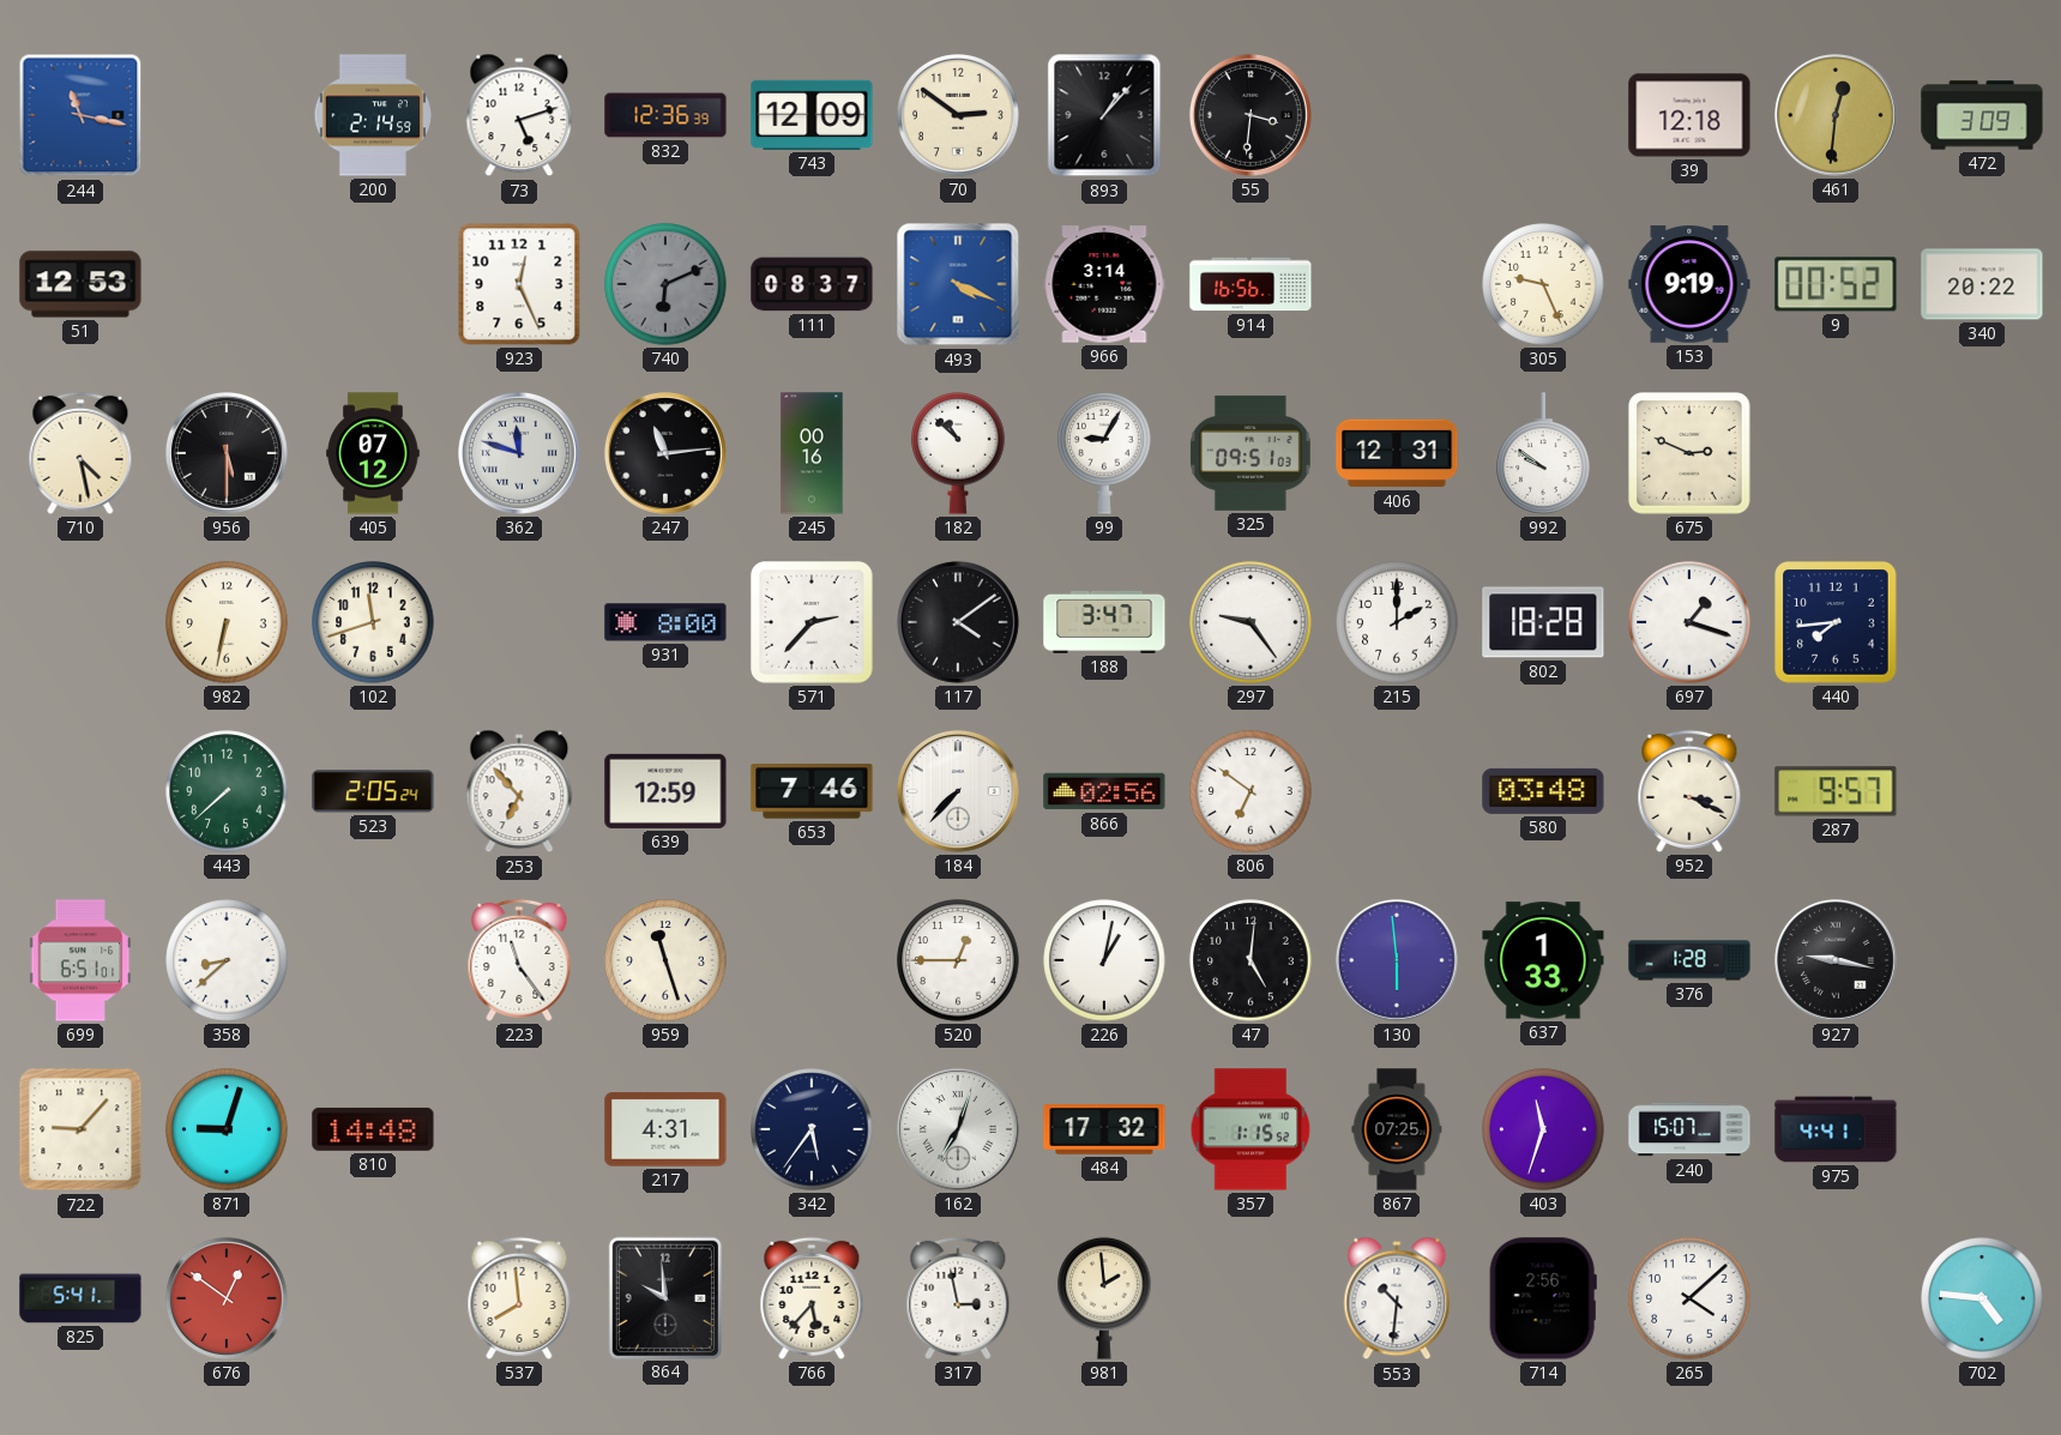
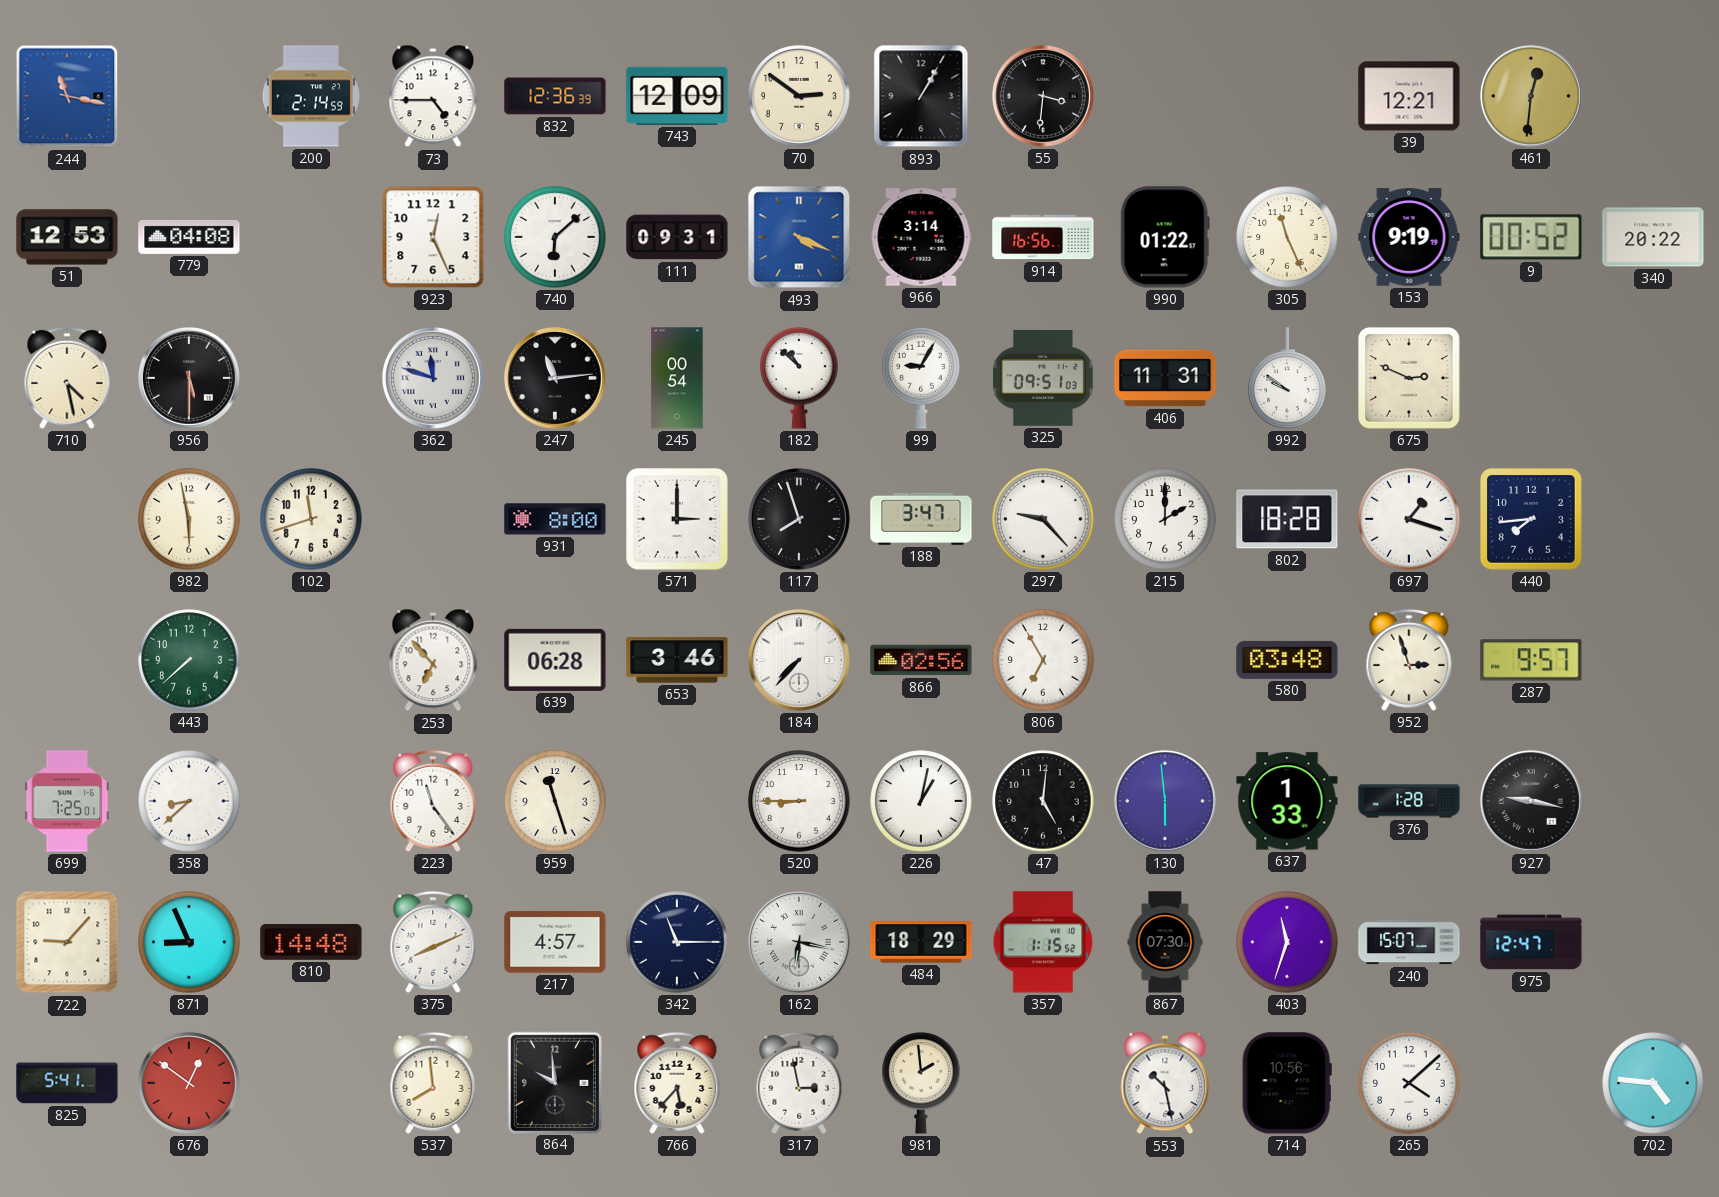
73: 5:12 -> 4:45 (433, 96)
893: 1:07 -> 1:05 (921, 96)
39: 12:18 -> 12:21 (1409, 96)
472: 3:09 -> none (1982, 115)
779: none -> 04:08 (189, 237)
740: 6:11 -> 6:08 (555, 237)
740 dial: grey -> white (555, 237)
111: 08:37 -> 09:31 (677, 237)
990: none -> 01:22 (1165, 237)
305: 9:26 -> 11:26 (1287, 237)
405: 07:12 -> none (373, 453)
245: 00:16 -> 00:54 (677, 378)
406: 12:31 -> 11:31 (1165, 378)
982: 6:32 -> 5:58 (189, 519)
571: 2:37 -> 3:00 (677, 519)
117: 4:09 -> 7:57 (799, 519)
297: 9:24 -> 9:23 (1043, 519)
523: 2:05 -> none (373, 791)
639: 12:59 -> 06:28 (555, 660)
653: 7:46 -> 3:46 (677, 660)
806: 6:51 -> 6:55 (1043, 660)
952: 3:19 -> 2:57 (1409, 660)
699: 6:51 -> 7:25 (67, 801)
520: 12:45 -> 8:45 (799, 801)
871: 9:03 -> 8:56 (189, 942)
375: none -> 8:11 (433, 942)
217: 4:31 -> 4:57 (555, 942)
342: 5:36 -> 11:15 (677, 942)
162: 7:03 -> 6:17 (799, 942)
484: 17:32 -> 18:29 (921, 942)
867: 07:25 -> 07:30 (1165, 942)
975: 4:41 -> 12:47 (1531, 942)
553: 10:31 -> 10:28 (1165, 1083)
714: 2:56 -> 10:56 (1287, 1083)
